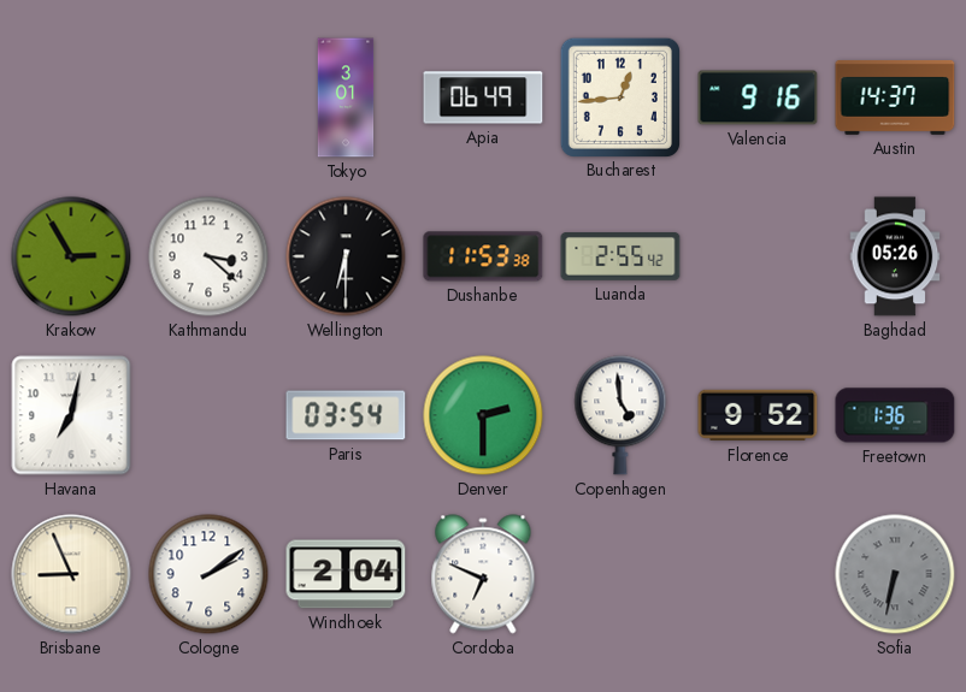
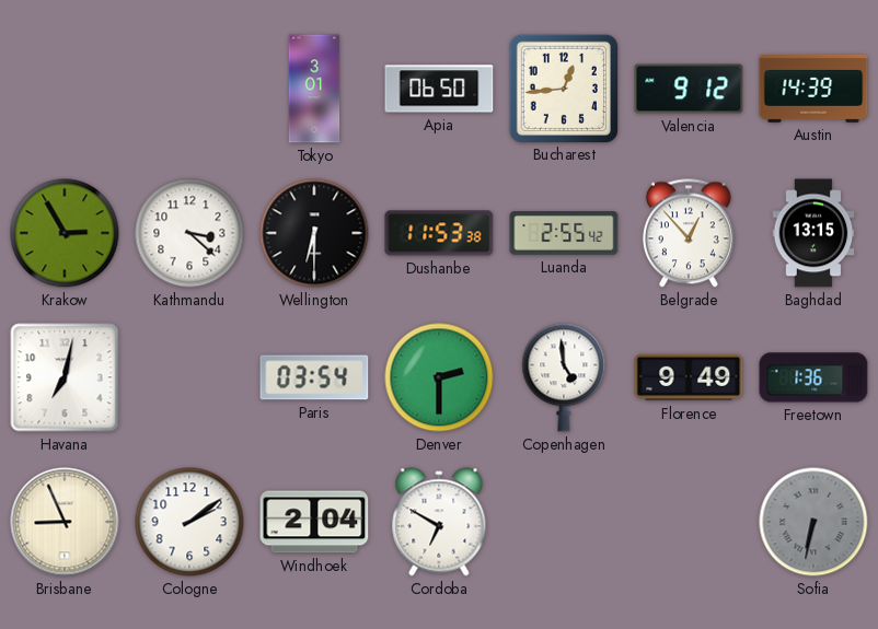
Apia: 06:49 -> 06:50 (439, 89)
Valencia: 9:16 -> 9:12 (689, 89)
Austin: 14:37 -> 14:39 (813, 89)
Belgrade: none -> 12:53 (689, 233)
Baghdad: 05:26 -> 13:15 (813, 233)
Florence: 9:52 -> 9:49 (689, 377)
Cordoba: 6:49 -> 6:50 (439, 522)
